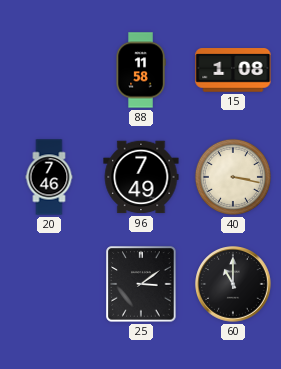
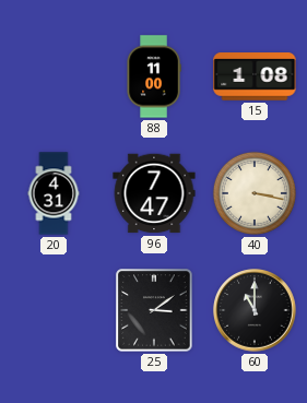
88: 11:58 -> 11:00 (154, 76)
20: 7:46 -> 4:31 (54, 193)
96: 7:49 -> 7:47 (154, 193)
